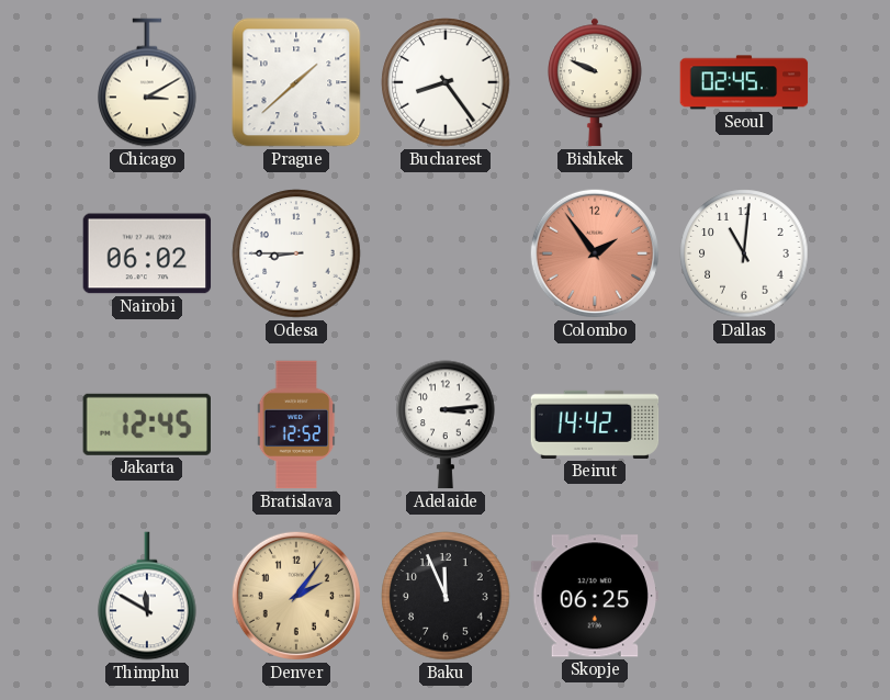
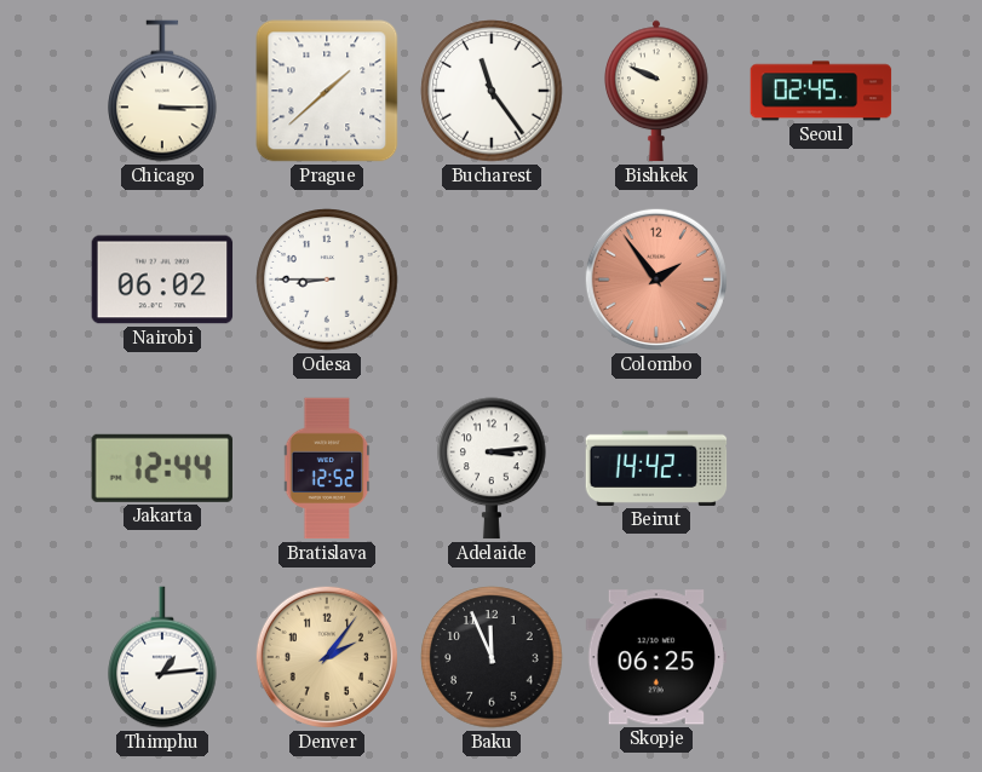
Chicago: 3:10 -> 3:15 (162, 91)
Bucharest: 8:24 -> 11:24 (492, 91)
Dallas: 11:01 -> none (744, 253)
Jakarta: 12:45 -> 12:44 (162, 468)
Thimphu: 11:50 -> 1:14 (162, 657)
